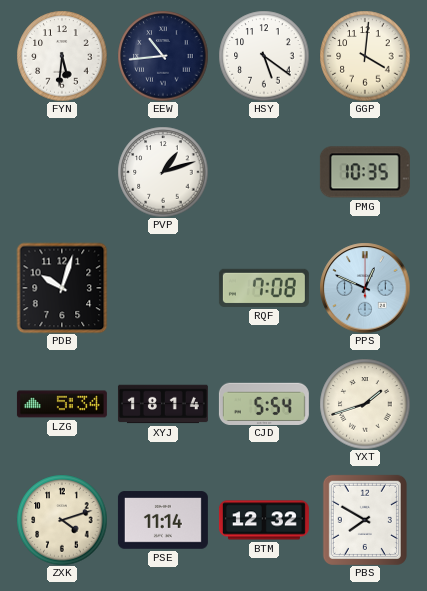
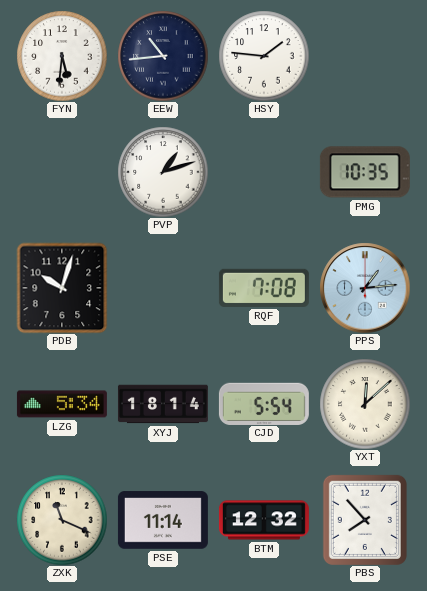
HSY: 5:21 -> 1:46 (264, 56)
GGP: 4:01 -> none (365, 56)
PPS: 12:49 -> 1:14 (365, 288)
YXT: 1:42 -> 12:08 (365, 404)
ZXK: 4:12 -> 11:19 (62, 520)
PBS: 7:50 -> 7:53 (365, 520)
